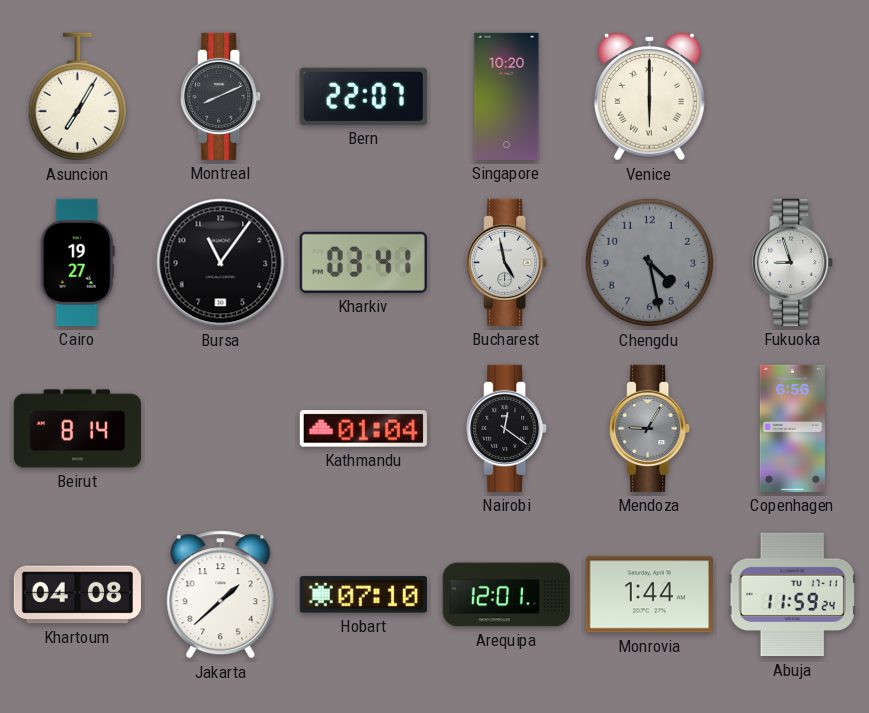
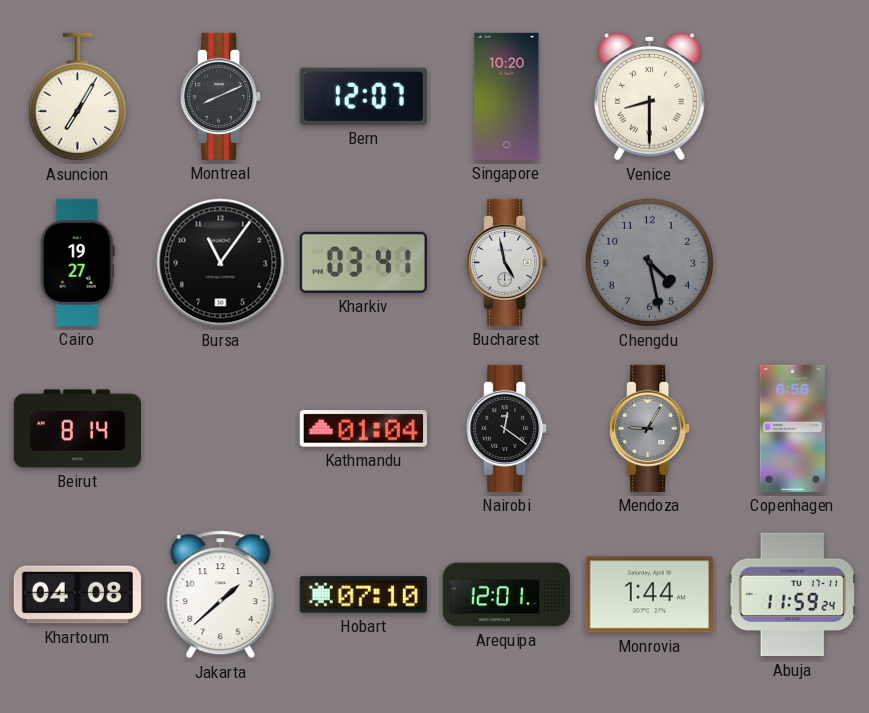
Bern: 22:07 -> 12:07 (363, 96)
Venice: 6:00 -> 8:30 (650, 96)
Fukuoka: 8:57 -> none (793, 262)
